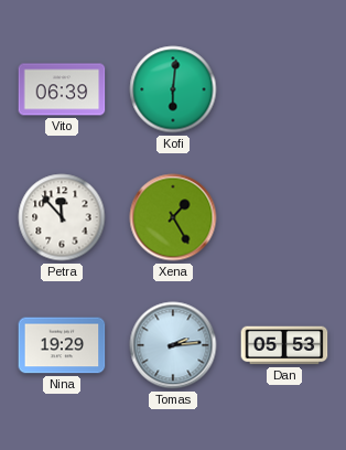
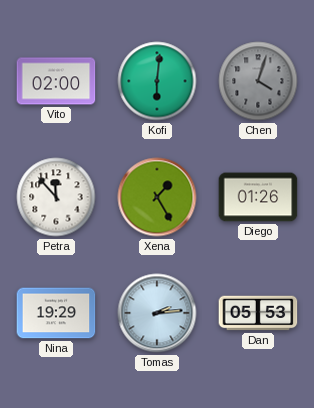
Vito: 06:39 -> 02:00 (56, 81)
Chen: none -> 4:03 (258, 81)
Diego: none -> 01:26 (258, 197)
